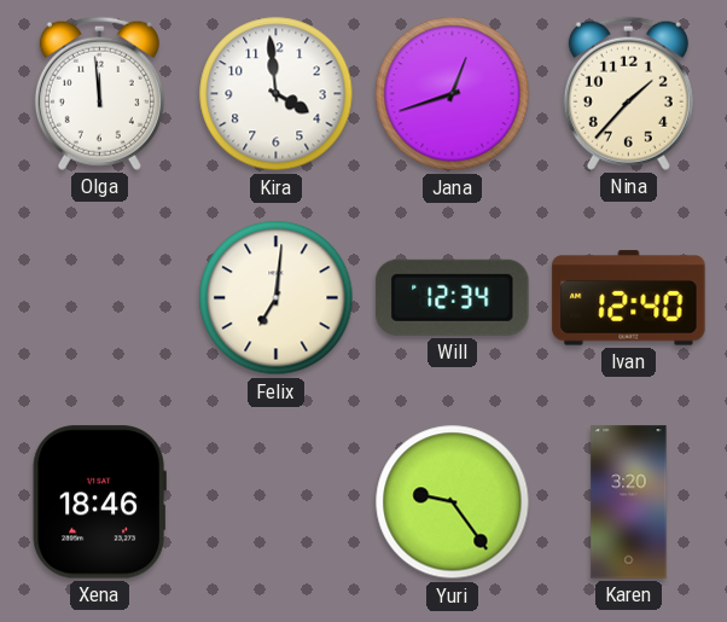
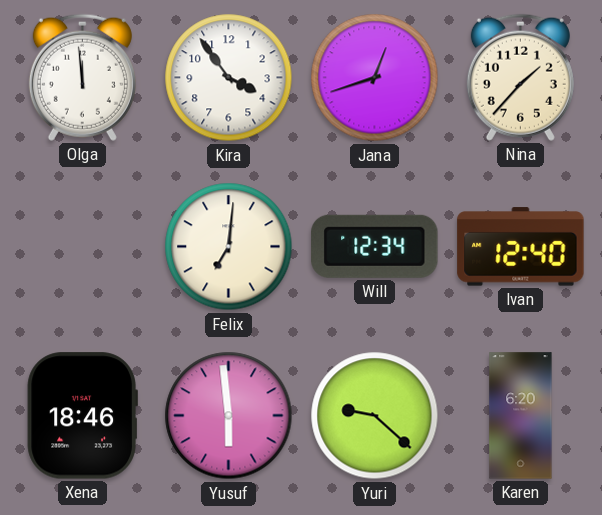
Kira: 3:59 -> 3:54 (229, 78)
Yusuf: none -> 5:59 (229, 416)
Yuri: 9:24 -> 9:22 (375, 416)
Karen: 3:20 -> 6:20 (521, 416)
